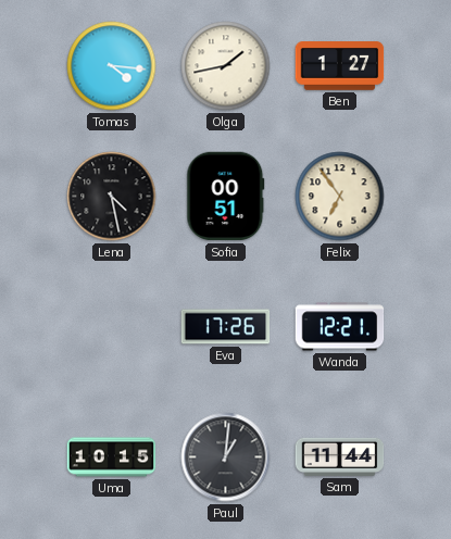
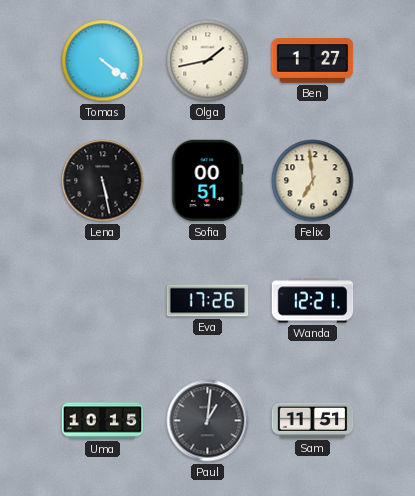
Tomas: 4:16 -> 4:21 (103, 61)
Lena: 4:28 -> 5:28 (103, 181)
Felix: 6:54 -> 6:59 (313, 181)
Sam: 11:44 -> 11:51 (313, 420)
